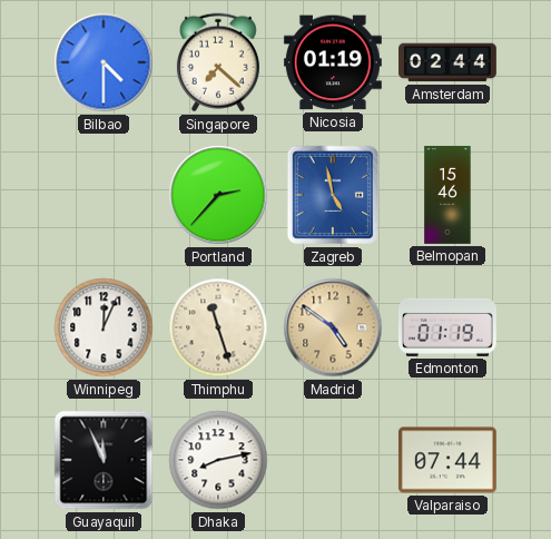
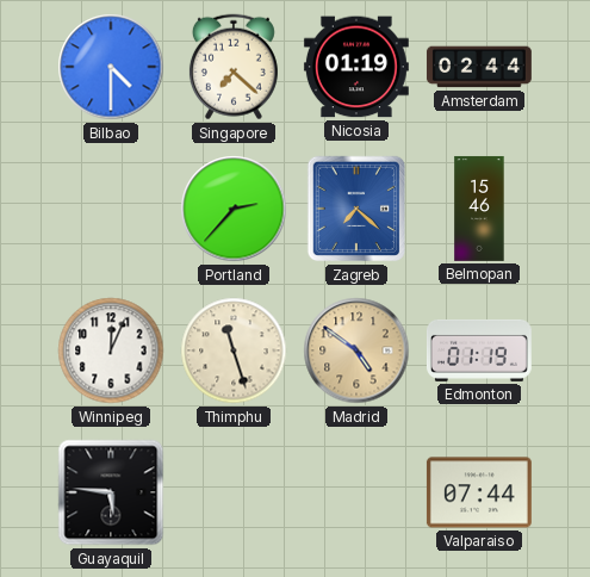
Zagreb: 4:58 -> 7:22 (355, 209)
Guayaquil: 11:56 -> 5:46 (111, 492)
Dhaka: 8:13 -> none (218, 460)
